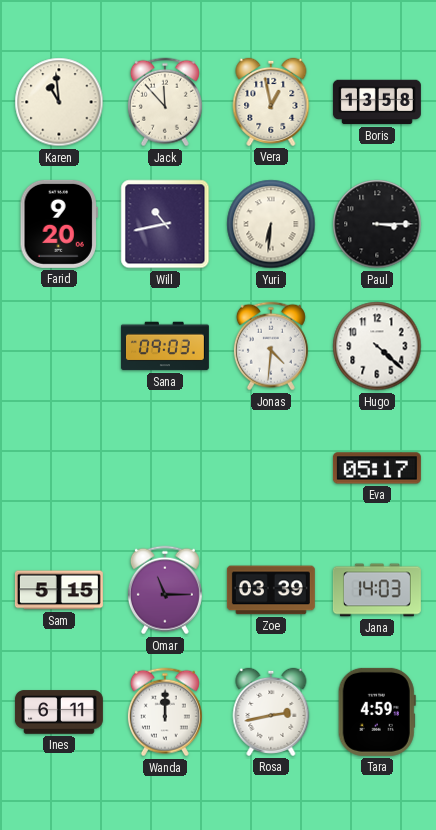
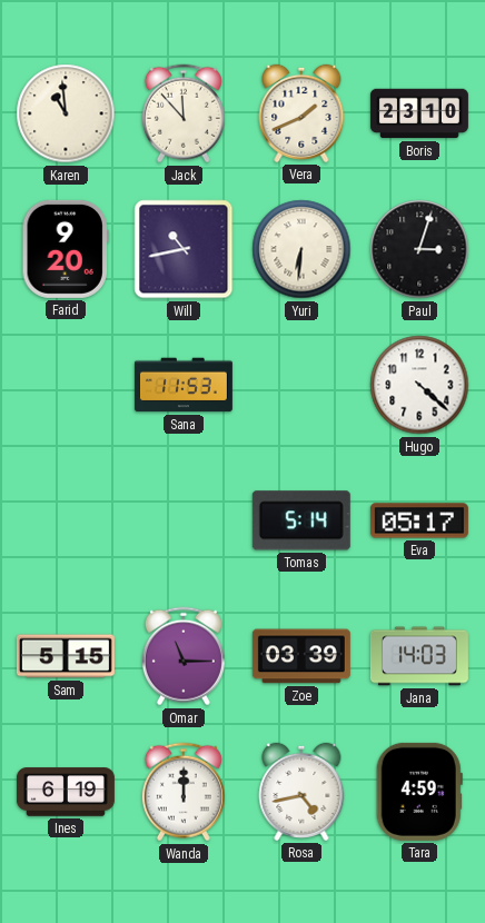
Vera: 12:58 -> 1:41 (301, 113)
Boris: 13:58 -> 23:10 (419, 113)
Paul: 3:15 -> 3:03 (419, 249)
Sana: 09:03 -> 11:53 (184, 385)
Jonas: 4:31 -> none (271, 346)
Tomas: none -> 5:14 (301, 520)
Ines: 6:11 -> 6:19 (66, 792)
Rosa: 2:43 -> 4:43 (301, 792)
